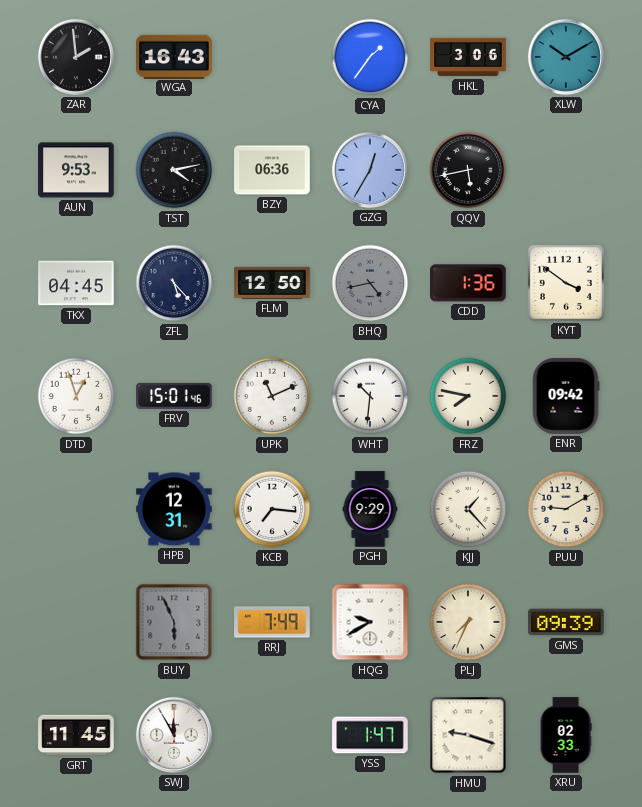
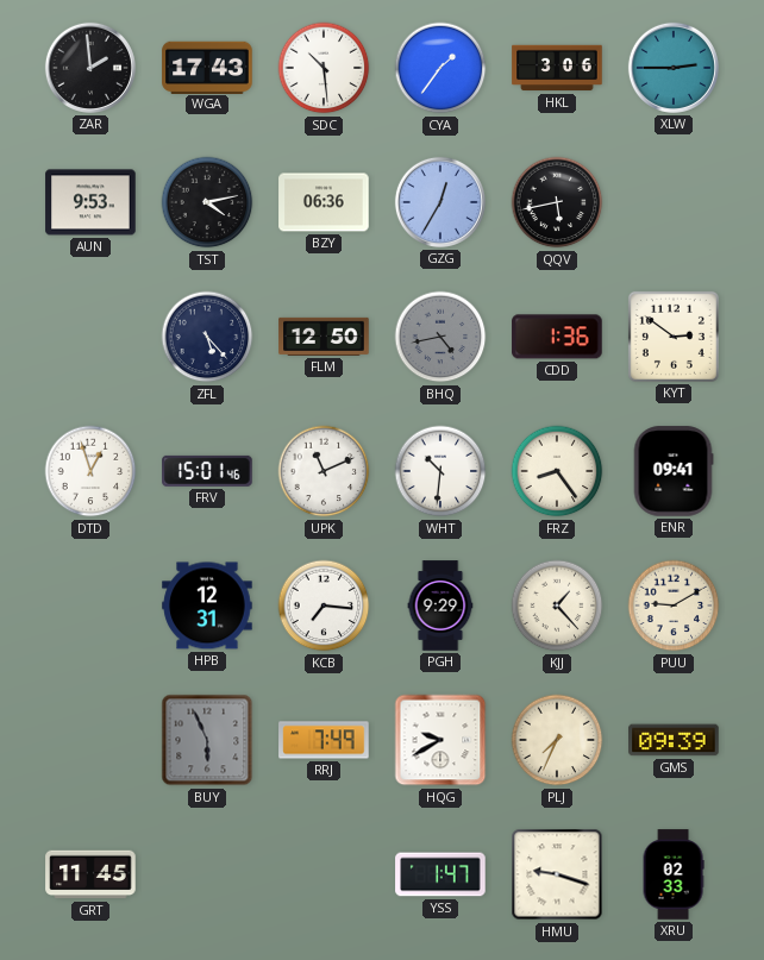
WGA: 16:43 -> 17:43 (207, 67)
SDC: none -> 10:29 (324, 68)
XLW: 10:10 -> 2:45 (674, 68)
TKX: 04:45 -> none (76, 283)
KYT: 3:51 -> 2:51 (674, 337)
FRZ: 7:47 -> 8:24 (557, 471)
ENR: 09:42 -> 09:41 (674, 471)
SWJ: 11:55 -> none (174, 735)
